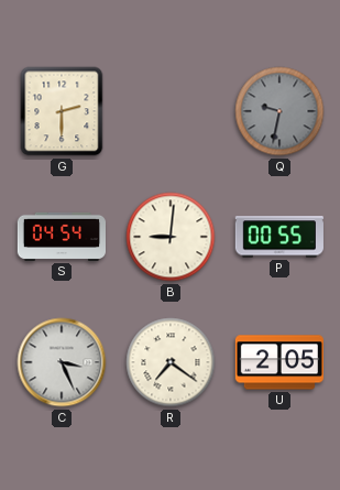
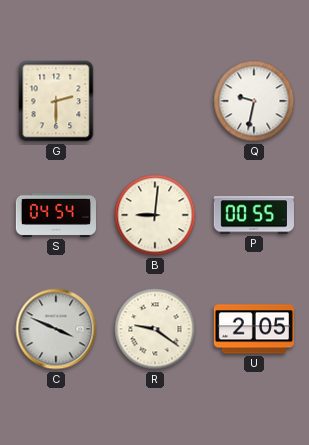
Q dial: grey -> white (254, 101)
C: 3:26 -> 3:49 (56, 329)
R: 7:21 -> 9:21 (155, 329)
